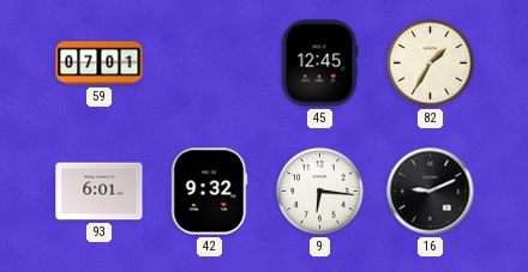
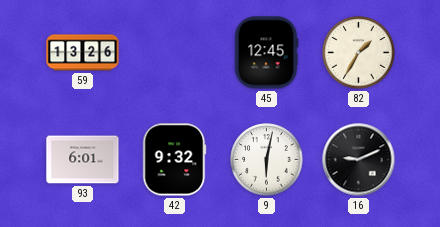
59: 07:01 -> 13:26 (83, 53)
9: 6:16 -> 6:02 (267, 160)
